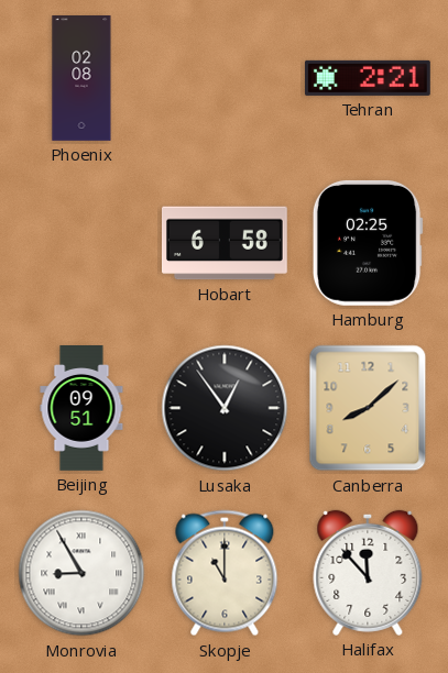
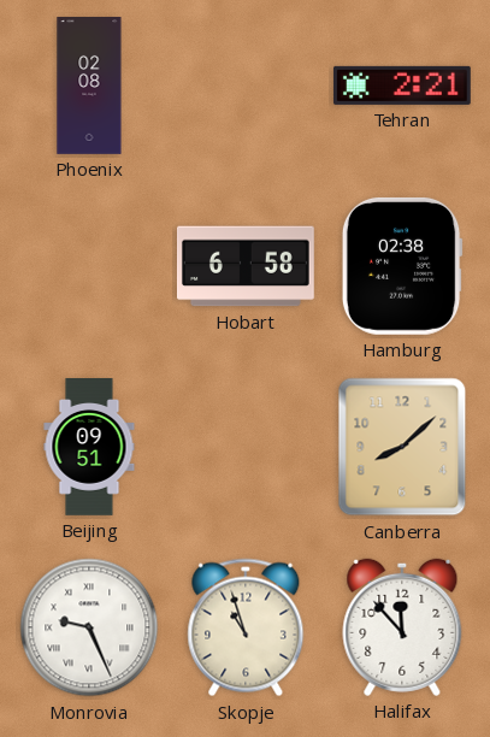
Hamburg: 02:25 -> 02:38 (402, 266)
Lusaka: 12:54 -> none (225, 408)
Monrovia: 8:55 -> 9:26 (89, 627)
Skopje: 11:00 -> 10:57 (246, 627)
